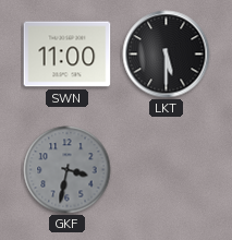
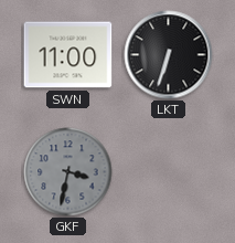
LKT: 5:30 -> 6:33 (169, 55)
